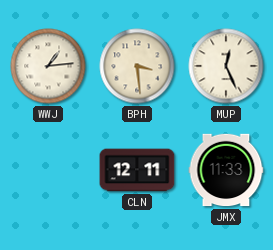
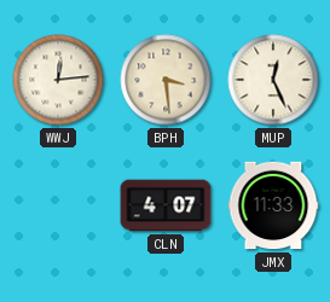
WWJ: 1:14 -> 12:14 (58, 80)
CLN: 12:11 -> 4:07 (166, 205)
